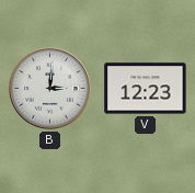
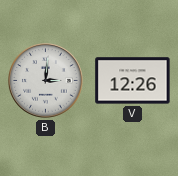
V: 12:23 -> 12:26 (133, 81)
